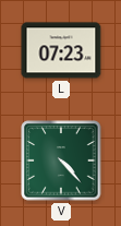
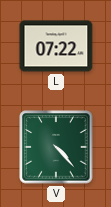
L: 07:23 -> 07:22 (56, 46)
